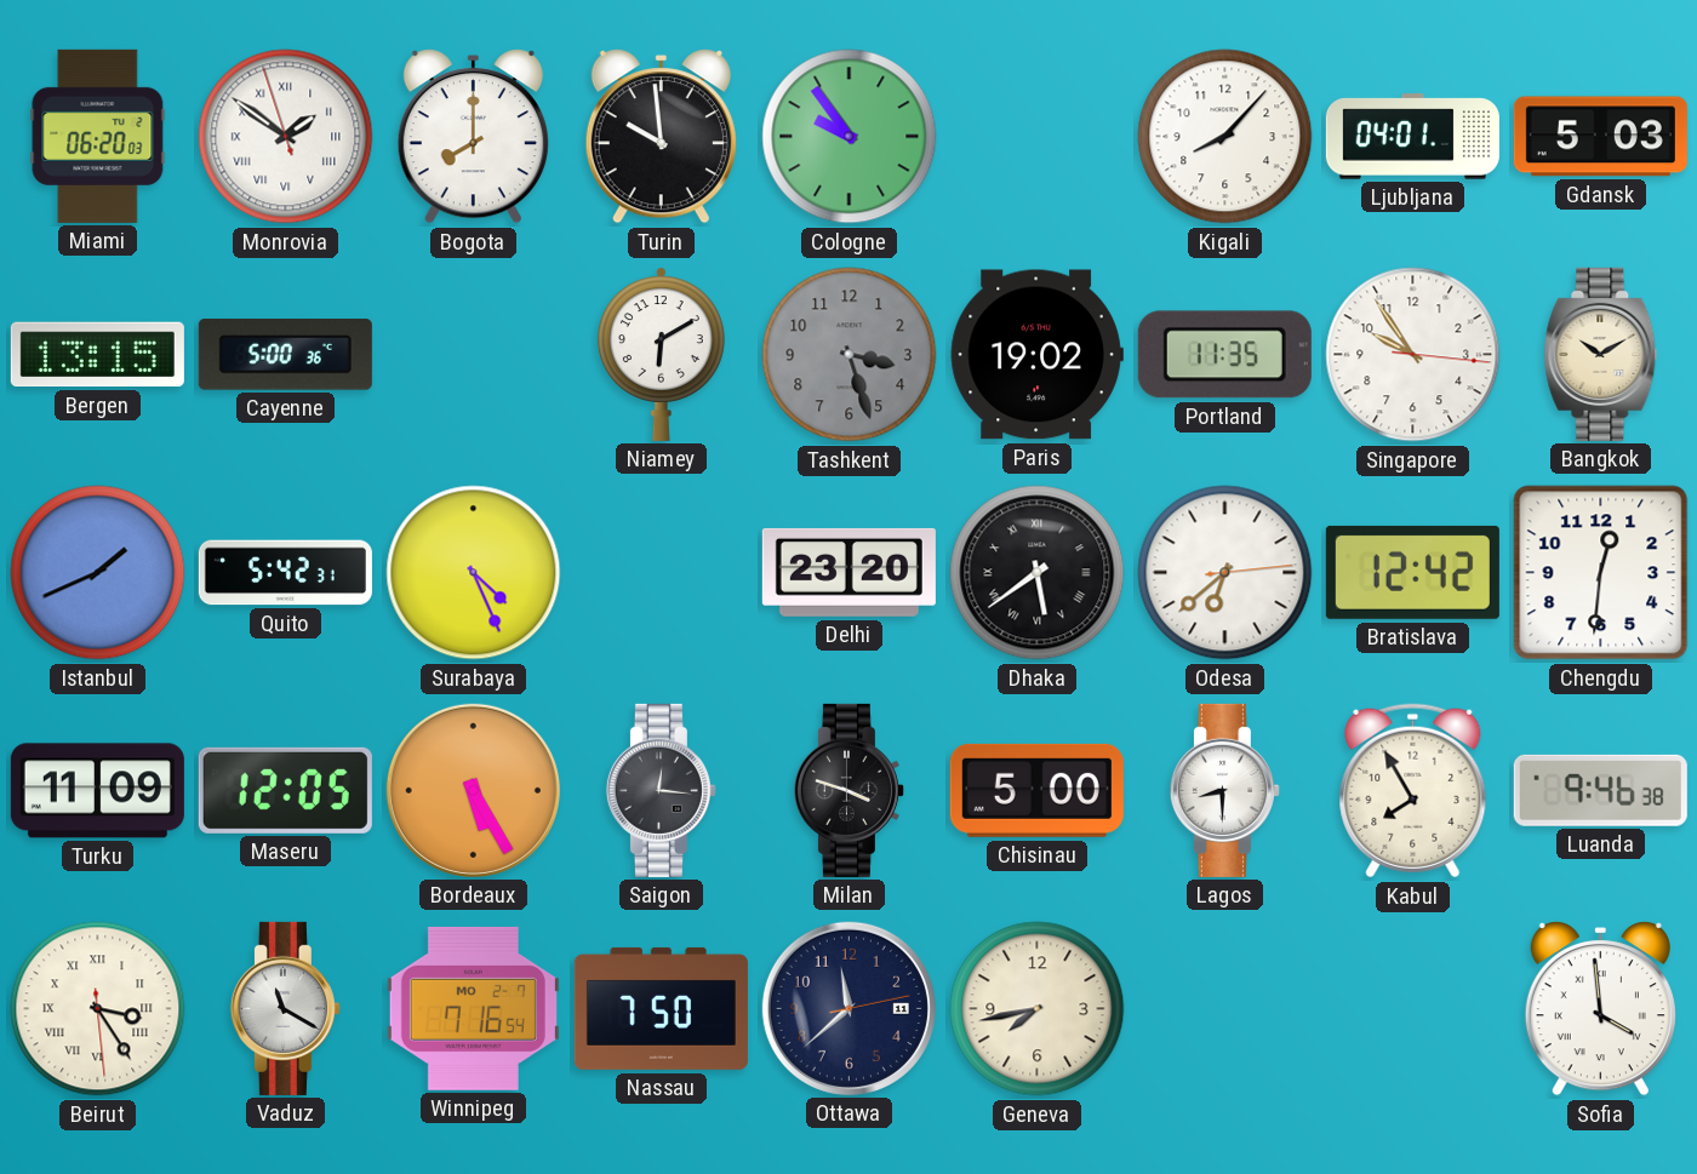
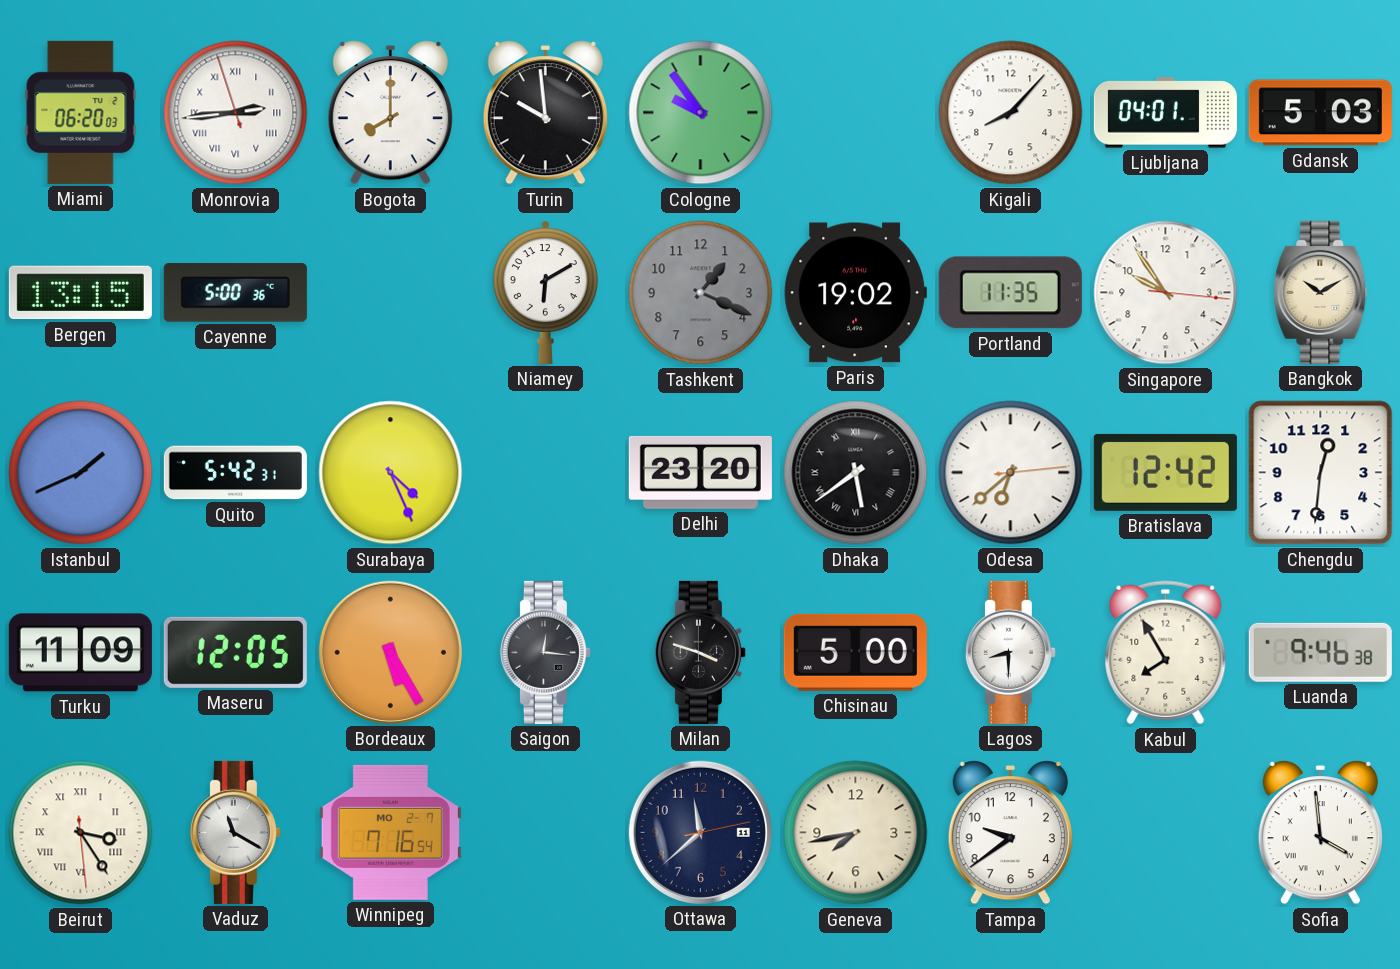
Monrovia: 1:50 -> 2:43 (236, 113)
Tashkent: 3:27 -> 1:19 (701, 293)
Nassau: 7:50 -> none (661, 1008)
Tampa: none -> 9:39 (1010, 833)
